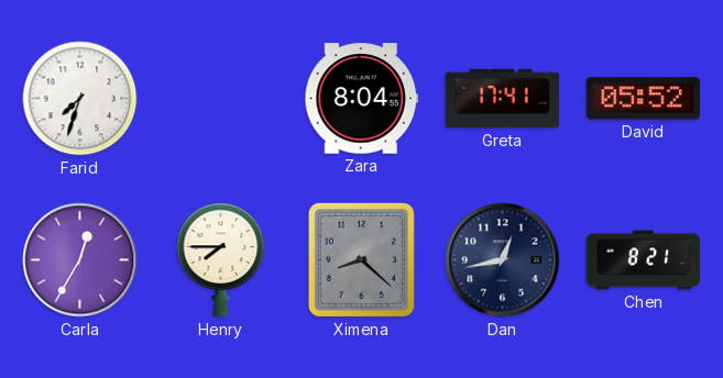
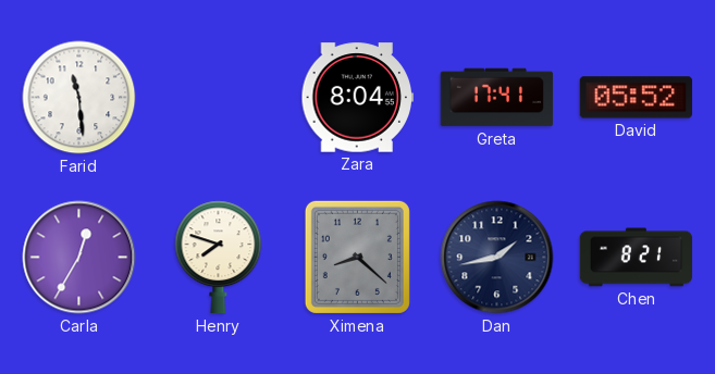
Farid: 7:33 -> 11:29 (79, 98)
Henry: 7:45 -> 7:48 (219, 258)
Dan: 12:43 -> 1:43 (497, 258)
